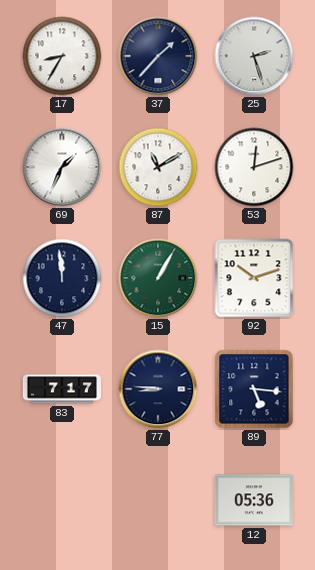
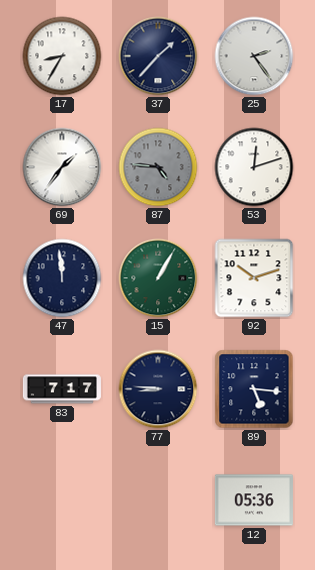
25: 2:27 -> 2:24 (254, 56)
69: 1:34 -> 1:36 (62, 167)
87: 11:10 -> 4:46 (158, 167)
87 dial: white -> grey (158, 167)
